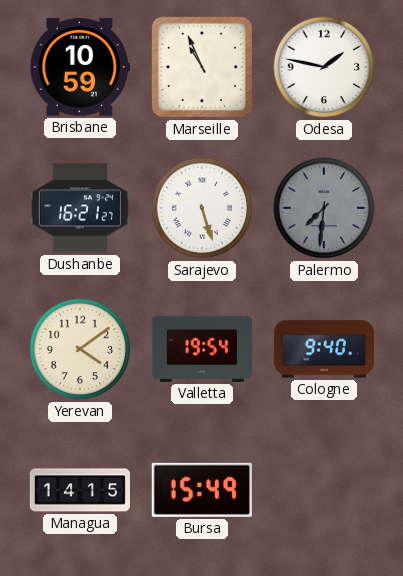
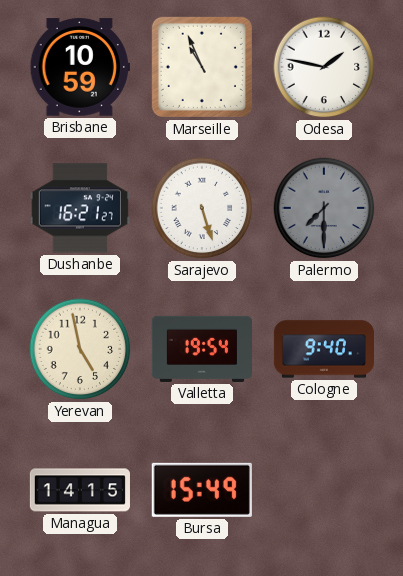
Palermo: 7:31 -> 7:30 (324, 208)
Yerevan: 4:09 -> 4:58 (80, 349)
